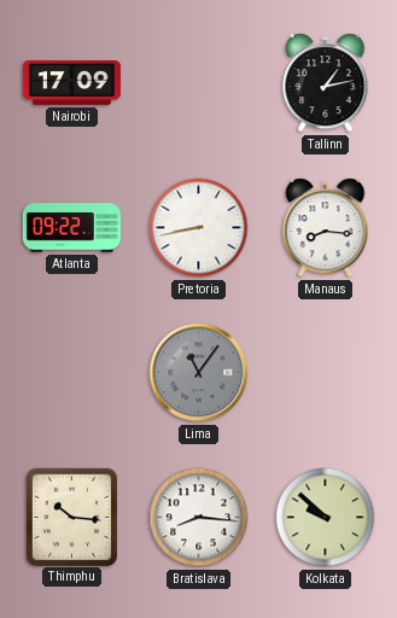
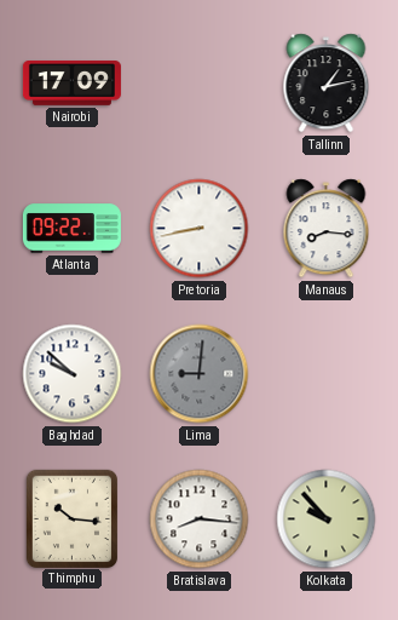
Baghdad: none -> 9:52 (73, 374)
Lima: 11:06 -> 9:01 (200, 374)
Kolkata: 9:52 -> 9:53 (327, 519)
